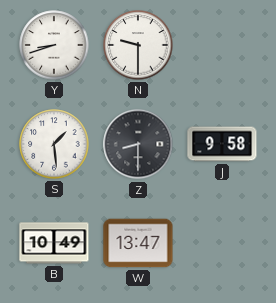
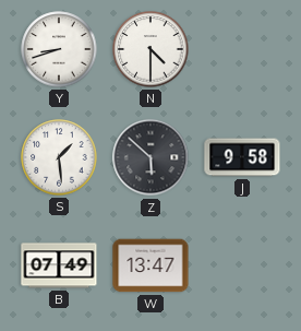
N: 9:30 -> 4:30 (150, 49)
Z: 8:30 -> 5:52 (150, 157)
B: 10:49 -> 07:49 (59, 265)
